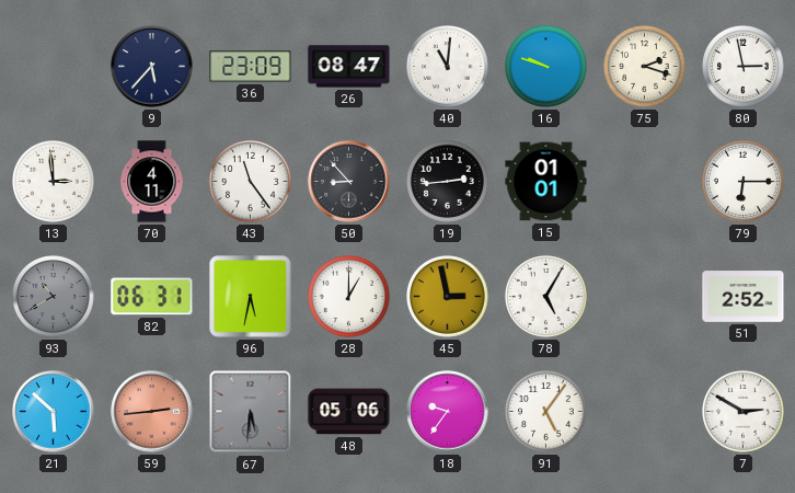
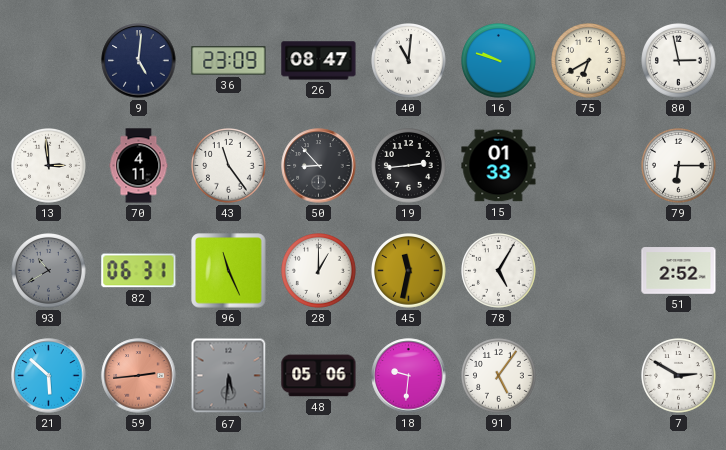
9: 5:37 -> 5:01 (139, 61)
75: 2:18 -> 6:40 (589, 61)
15: 01:01 -> 01:33 (499, 166)
96: 5:32 -> 11:26 (229, 271)
45: 2:58 -> 11:32 (409, 271)
18: 9:36 -> 9:31 (409, 376)
